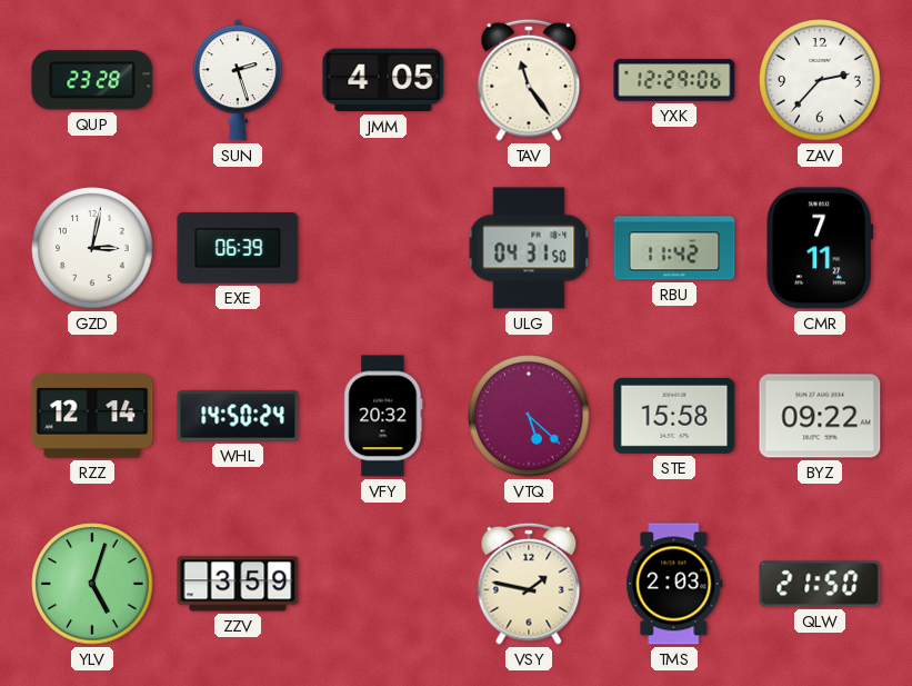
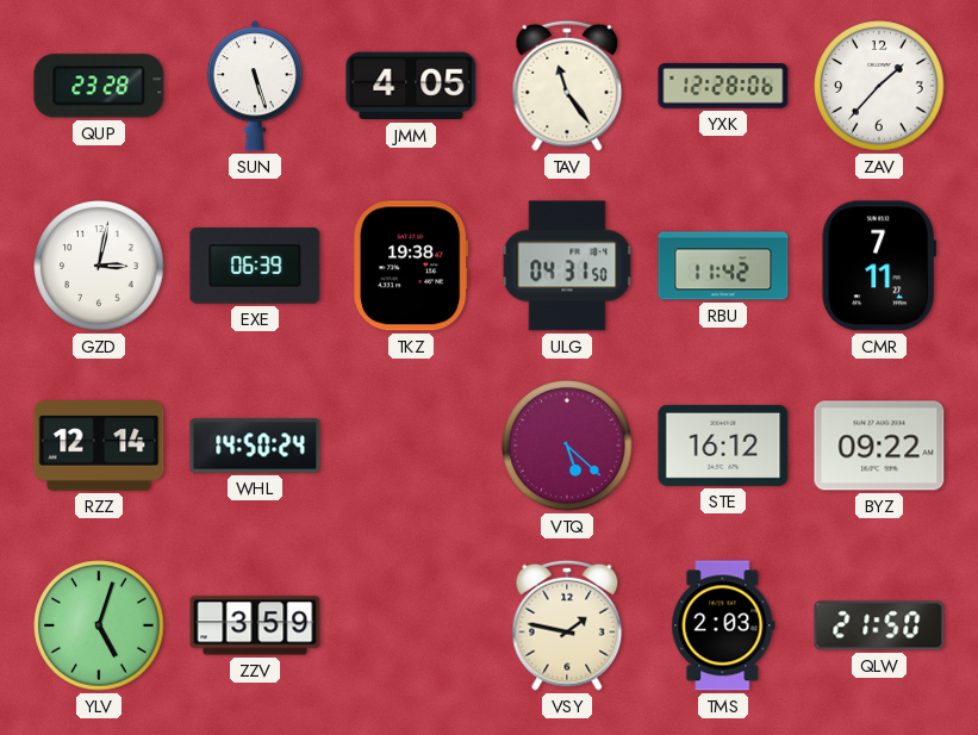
SUN: 2:27 -> 5:27 (255, 86)
YXK: 12:29 -> 12:28 (723, 86)
ZAV: 2:37 -> 1:37 (879, 86)
TKZ: none -> 19:38 (411, 266)
VFY: 20:32 -> none (383, 416)
STE: 15:58 -> 16:12 (723, 446)
